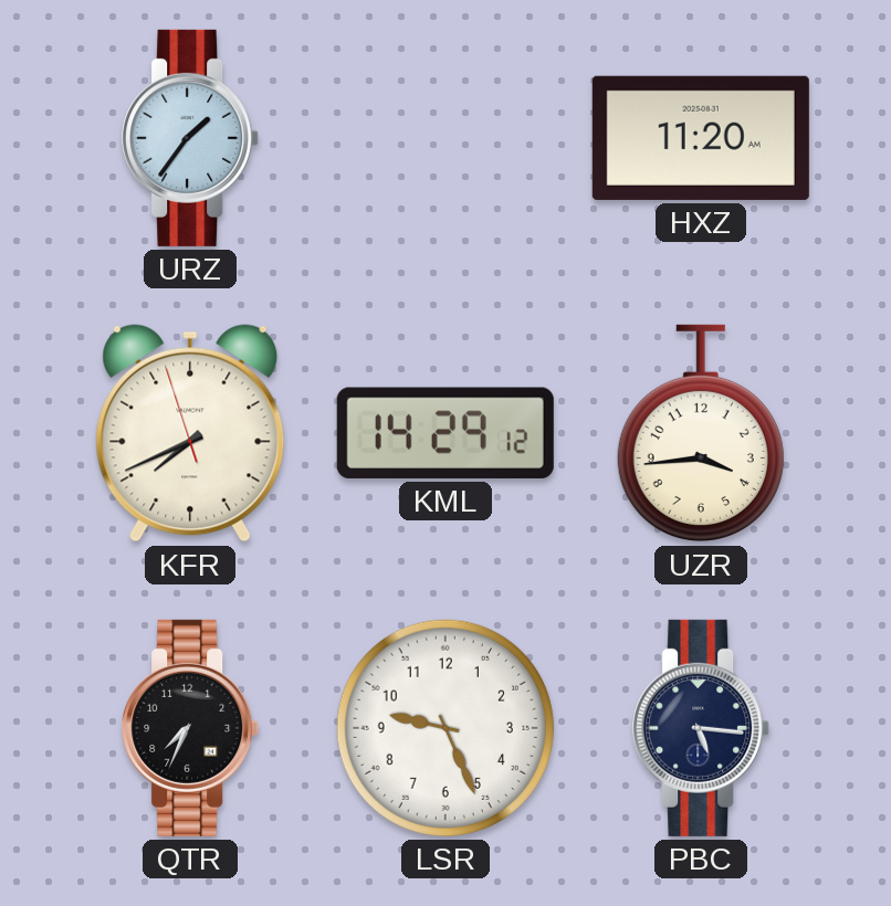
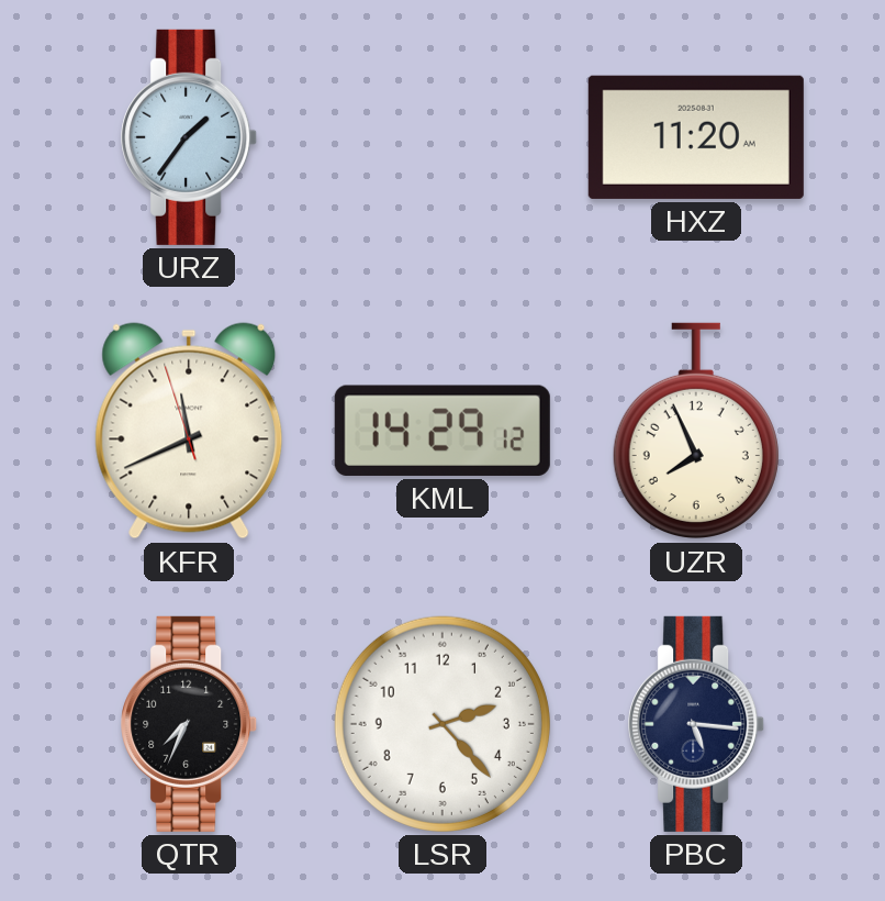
KFR: 7:40 -> 11:40 (189, 431)
UZR: 3:44 -> 7:56 (696, 431)
LSR: 9:26 -> 2:23 (442, 724)
